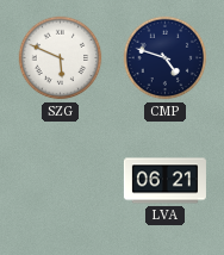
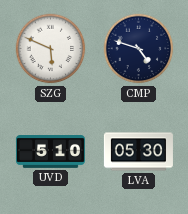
UVD: none -> 5:10 (50, 152)
LVA: 06:21 -> 05:30 (138, 152)
